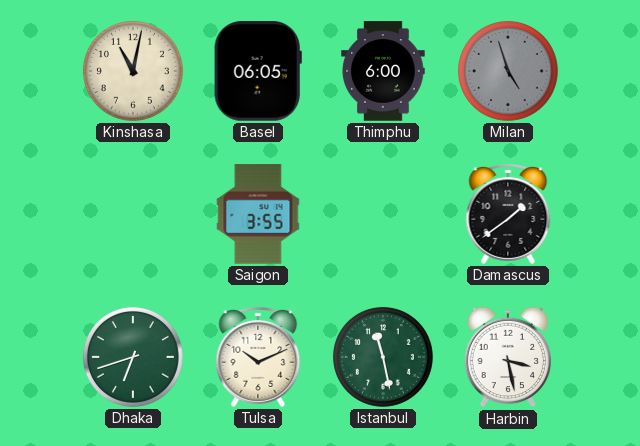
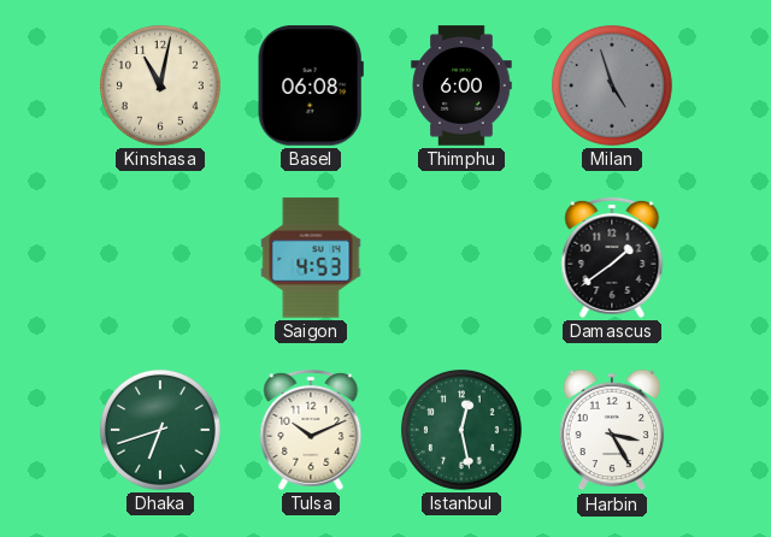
Basel: 06:05 -> 06:08 (311, 85)
Saigon: 3:55 -> 4:53 (311, 258)
Istanbul: 11:28 -> 12:28 (461, 430)
Harbin: 3:28 -> 3:25 (612, 430)
